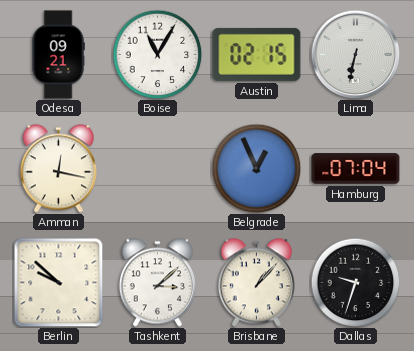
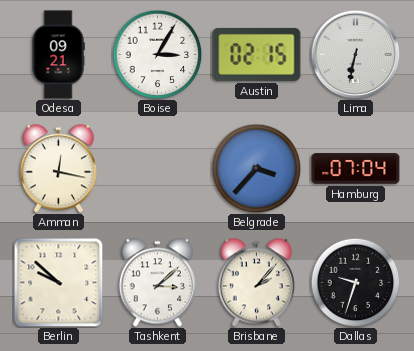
Boise: 11:05 -> 3:05 (157, 54)
Belgrade: 12:56 -> 3:37 (256, 168)
Brisbane: 1:07 -> 2:07 (256, 283)
